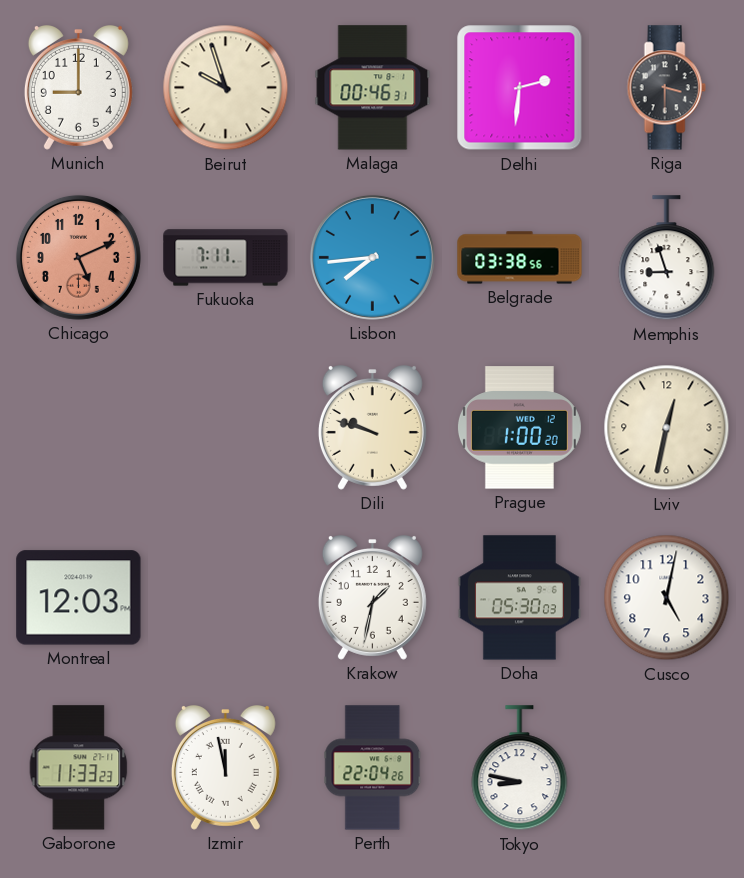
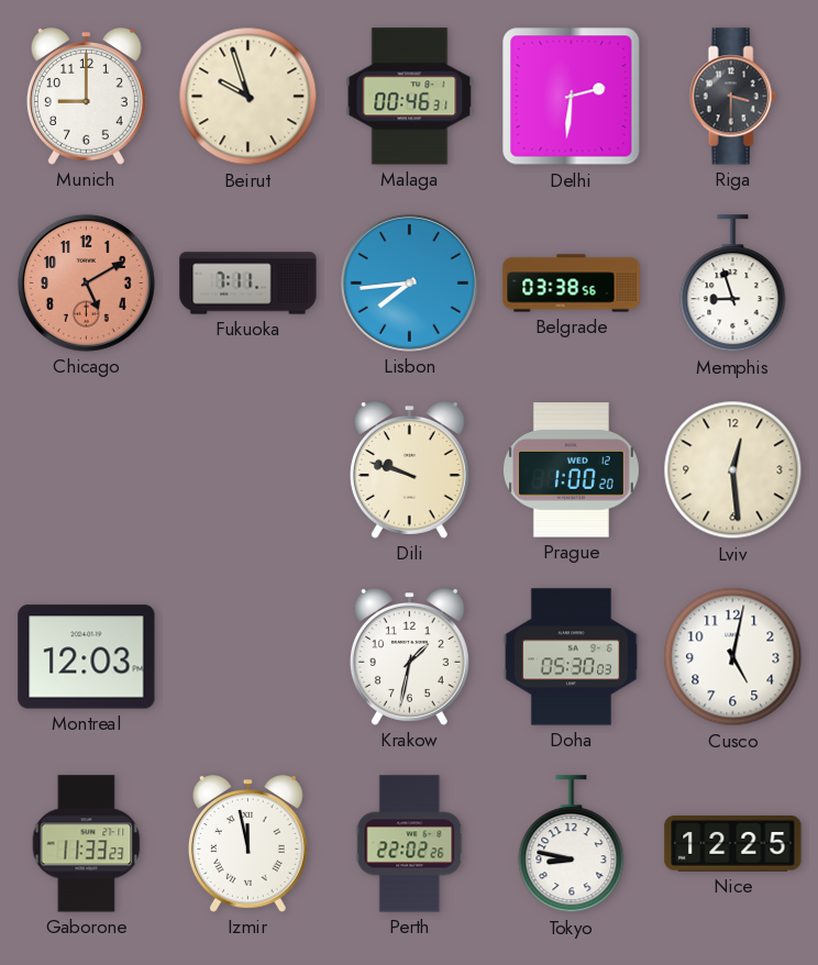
Chicago: 5:11 -> 5:10 (86, 282)
Lviv: 12:32 -> 12:29 (733, 470)
Perth: 22:04 -> 22:02 (410, 844)
Nice: none -> 12:25 (733, 844)
